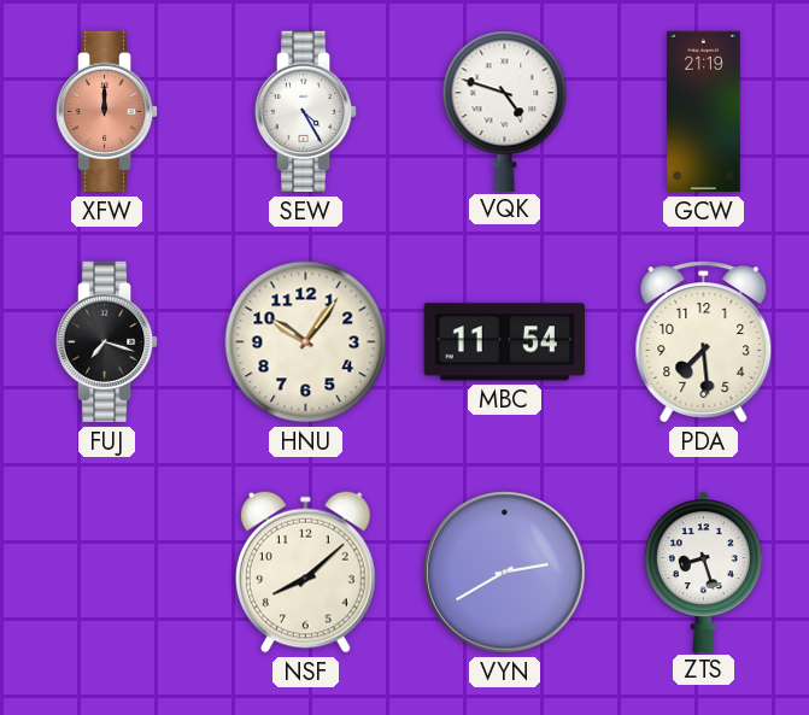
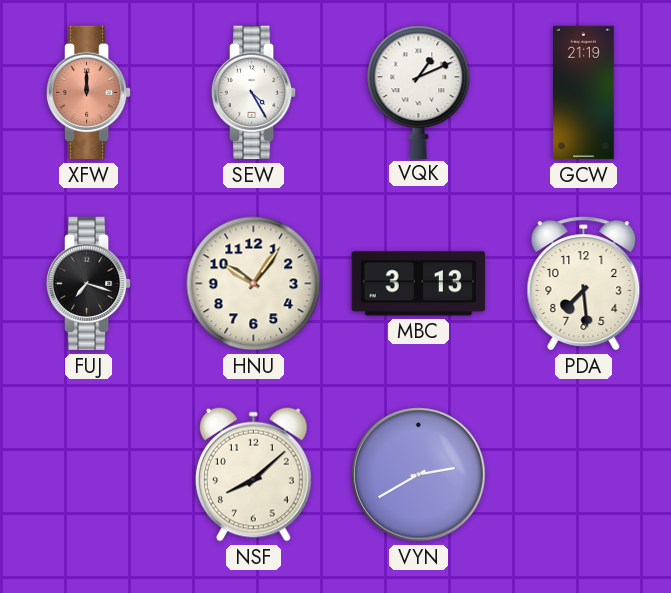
VQK: 4:48 -> 1:11 (419, 92)
MBC: 11:54 -> 3:13 (418, 284)
ZTS: 8:27 -> none (703, 572)
